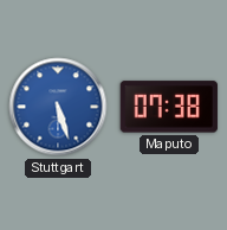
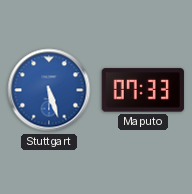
Maputo: 07:38 -> 07:33 (143, 90)
